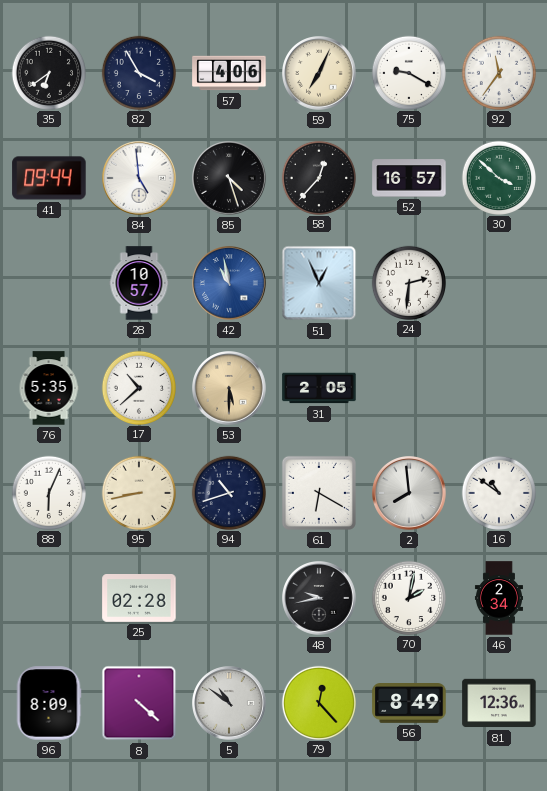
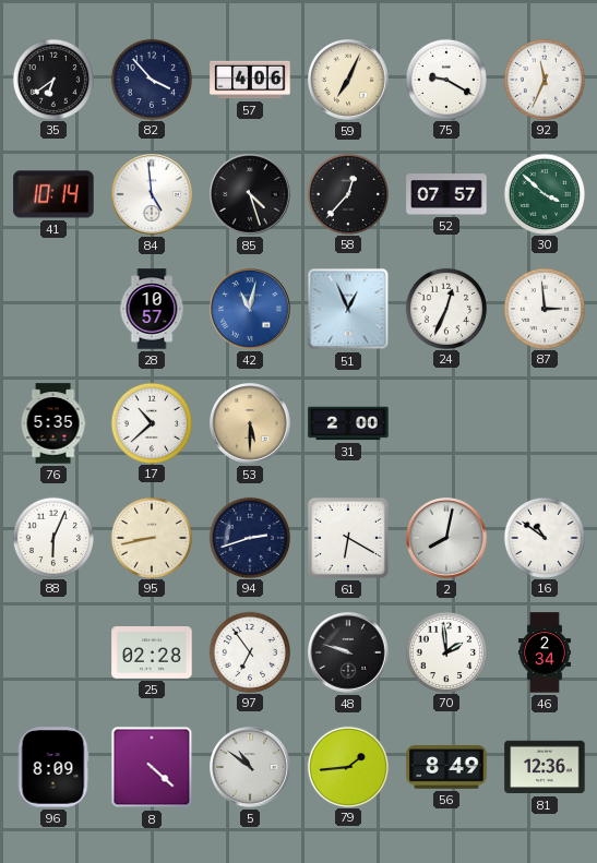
82: 3:55 -> 3:53 (151, 79)
92: 11:36 -> 11:34 (544, 79)
41: 09:44 -> 10:14 (53, 194)
52: 16:57 -> 07:57 (446, 194)
42: 10:58 -> 11:02 (251, 310)
24: 2:31 -> 12:34 (445, 308)
87: none -> 2:59 (544, 308)
31: 2:05 -> 2:00 (348, 423)
94: 10:42 -> 2:42 (249, 537)
2: 7:59 -> 8:02 (447, 539)
97: none -> 6:54 (249, 651)
48: 9:43 -> 9:48 (349, 654)
70: 2:02 -> 1:59 (445, 651)
79: 12:23 -> 1:44 (347, 766)
